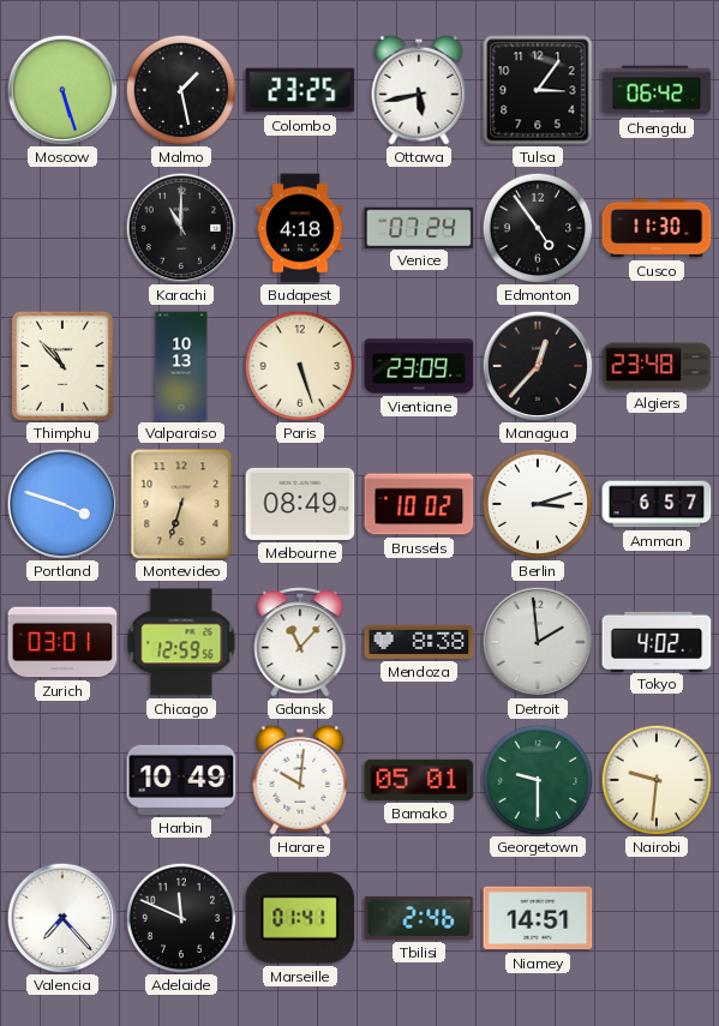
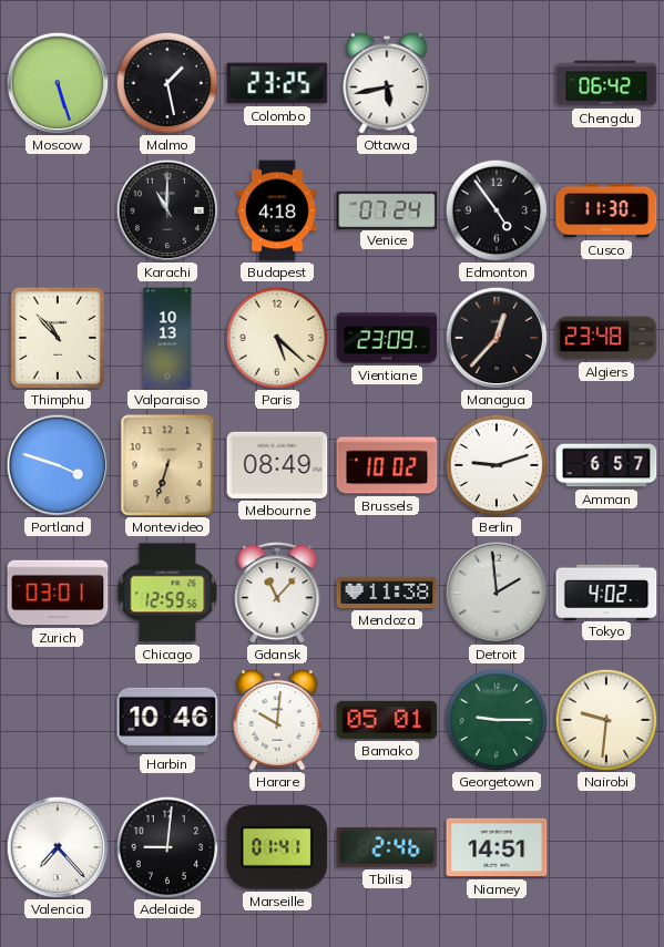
Tulsa: 3:06 -> none (538, 90)
Paris: 5:27 -> 5:22 (277, 338)
Berlin: 3:12 -> 9:12 (497, 465)
Mendoza: 8:38 -> 11:38 (387, 593)
Harbin: 10:49 -> 10:46 (167, 720)
Georgetown: 9:30 -> 9:15 (497, 720)
Adelaide: 11:49 -> 9:01 (167, 847)
